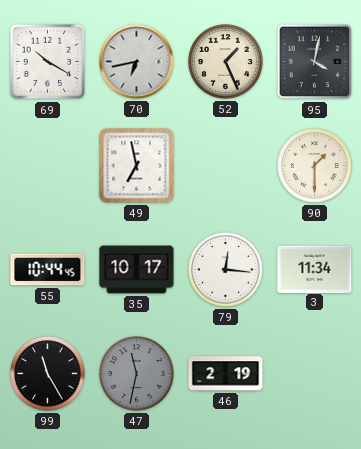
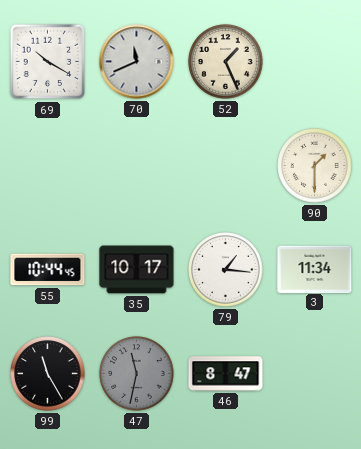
70: 6:43 -> 11:41 (137, 62)
95: 4:02 -> none (315, 62)
49: 6:58 -> none (137, 166)
79: 12:16 -> 1:16 (226, 270)
46: 2:19 -> 8:47 (226, 374)
